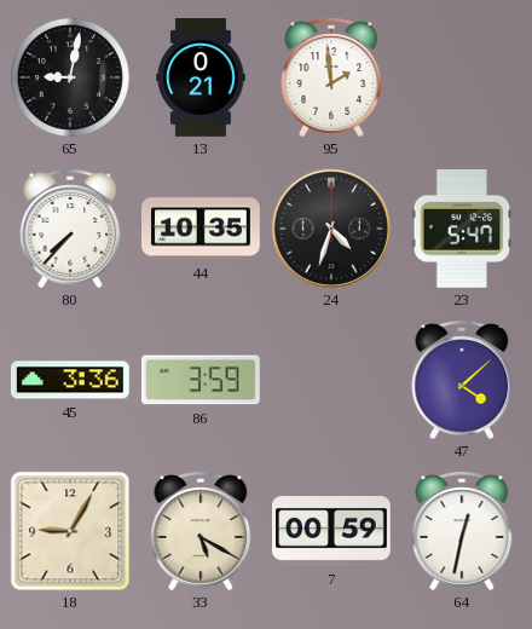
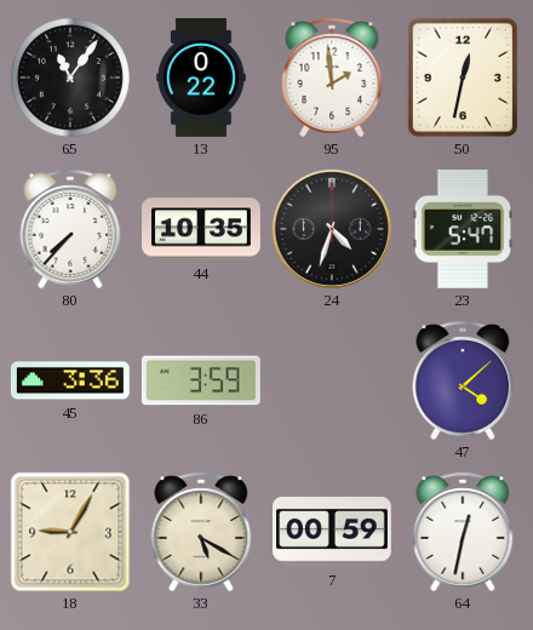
65: 9:02 -> 11:06 (70, 78)
13: 0:21 -> 0:22 (201, 79)
50: none -> 12:32 (463, 78)
